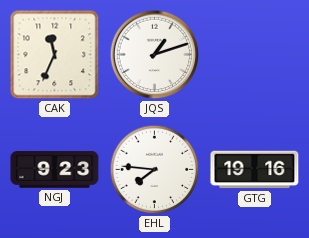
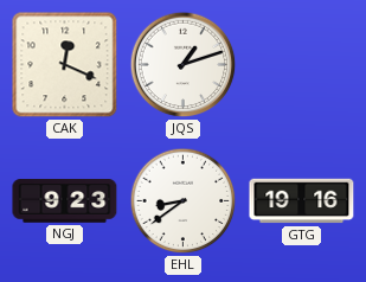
CAK: 11:34 -> 12:19 (65, 65)
EHL: 7:46 -> 8:39 (184, 201)
